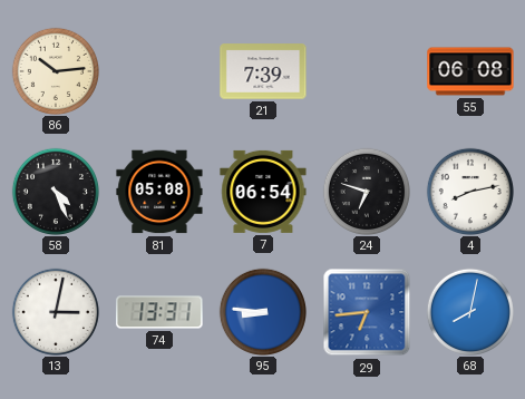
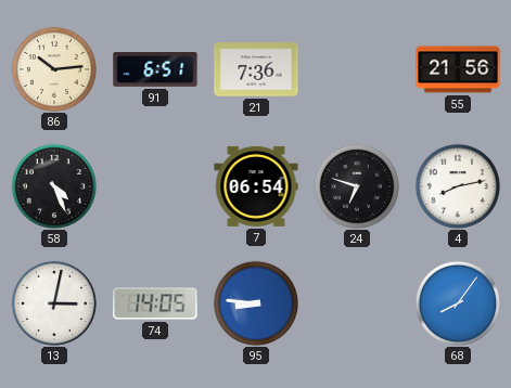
91: none -> 6:51 (155, 70)
21: 7:39 -> 7:36 (256, 69)
55: 06:08 -> 21:56 (458, 69)
81: 05:08 -> none (159, 192)
74: 13:31 -> 14:05 (155, 303)
29: 6:44 -> none (367, 312)
68: 8:02 -> 8:06 (457, 302)
